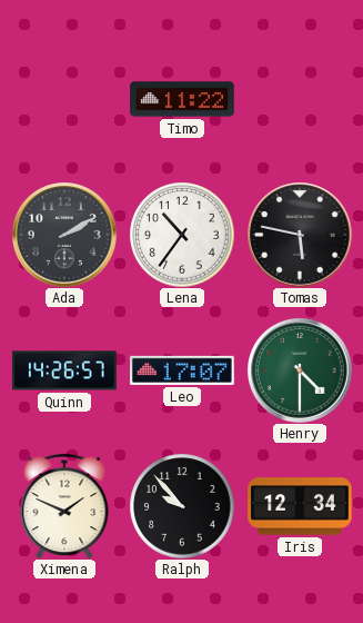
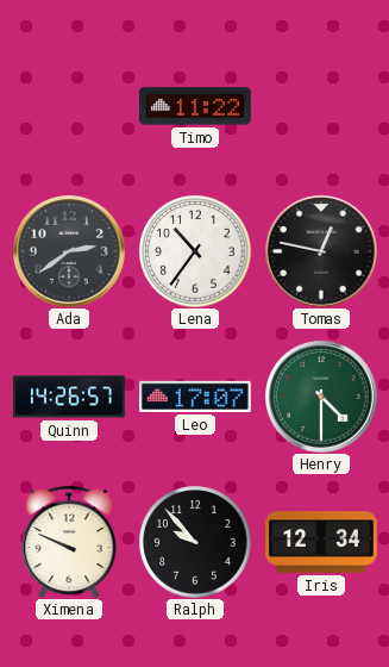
Ada: 2:10 -> 2:39 (69, 251)
Tomas: 5:47 -> 12:47 (321, 251)
Ximena: 1:49 -> 9:49 (69, 542)
